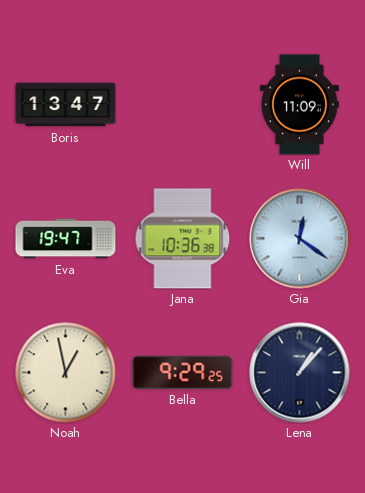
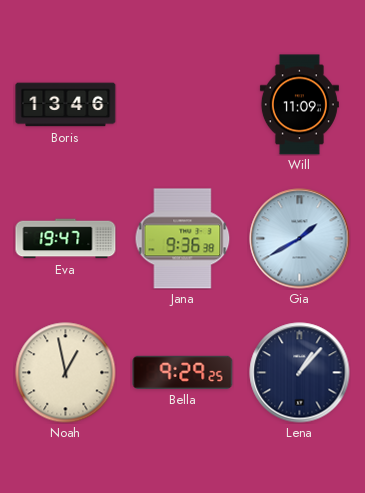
Boris: 13:47 -> 13:46 (66, 105)
Jana: 10:36 -> 9:36 (183, 239)
Gia: 12:21 -> 1:40 (300, 239)
